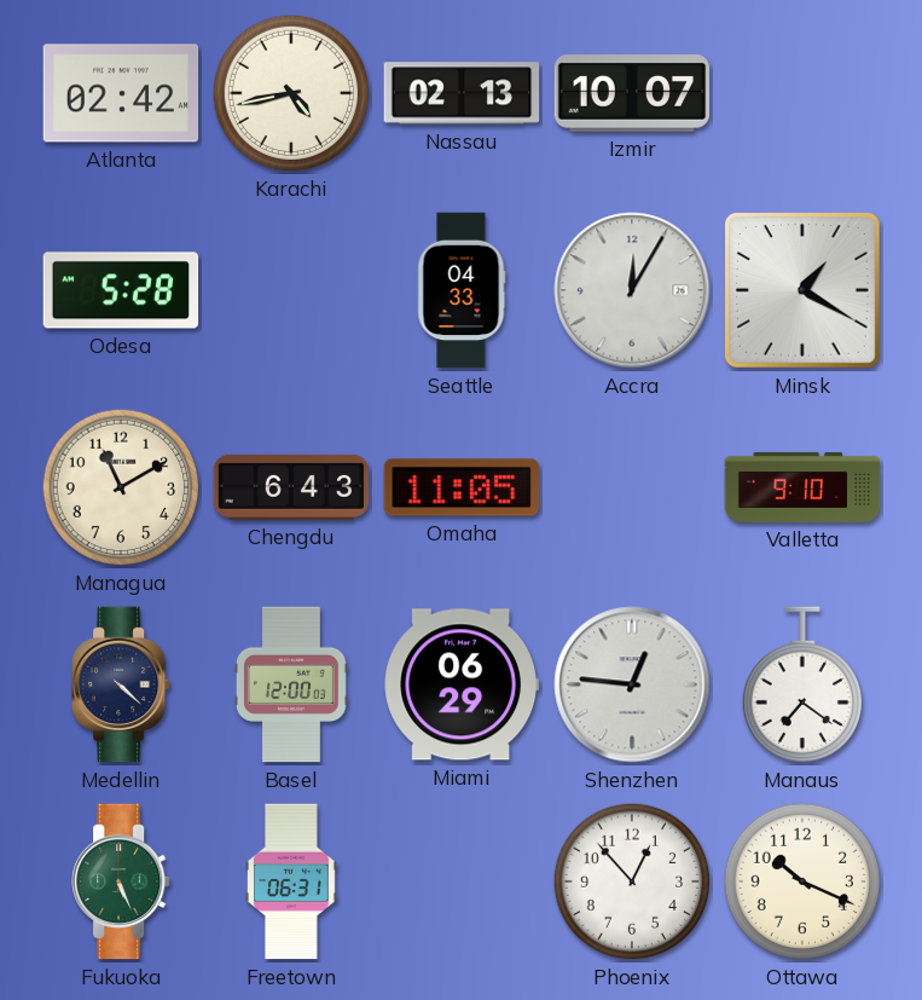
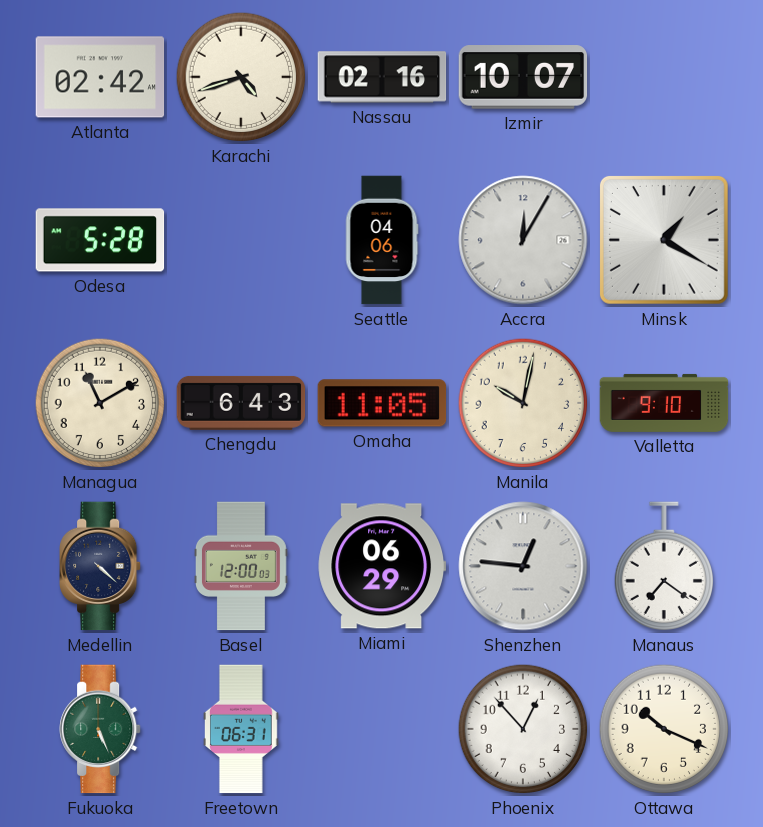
Karachi: 4:43 -> 4:42 (241, 77)
Nassau: 02:13 -> 02:16 (382, 77)
Seattle: 04:33 -> 04:06 (382, 240)
Manila: none -> 10:02 (523, 403)
